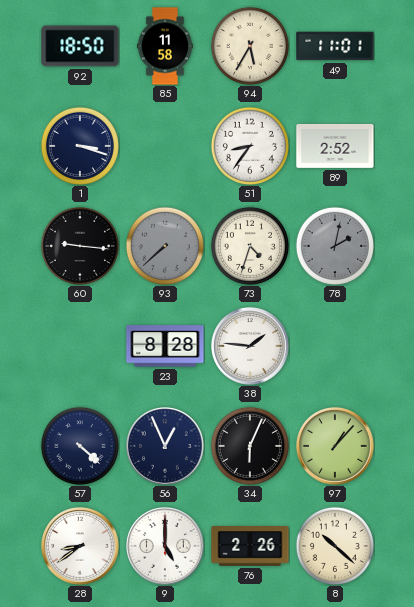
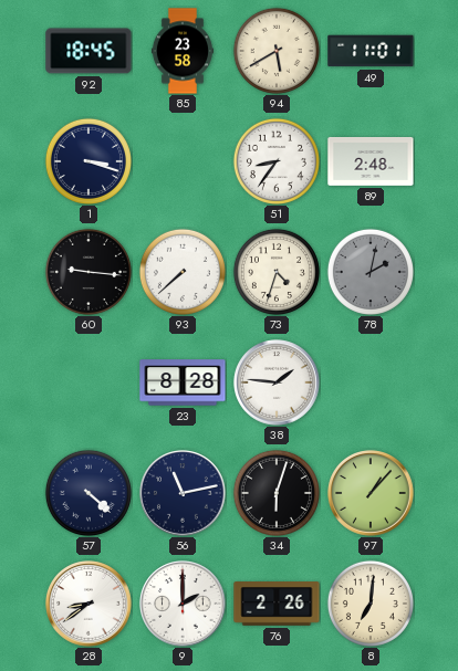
92: 18:50 -> 18:45 (89, 51)
85: 11:58 -> 23:58 (183, 51)
94: 5:35 -> 5:40 (277, 51)
89: 2:52 -> 2:48 (371, 161)
93 dial: grey -> white (183, 272)
56: 12:56 -> 11:13 (184, 494)
34: 6:04 -> 6:03 (277, 493)
9: 5:00 -> 2:00 (184, 605)
8: 10:22 -> 7:01 (371, 604)
